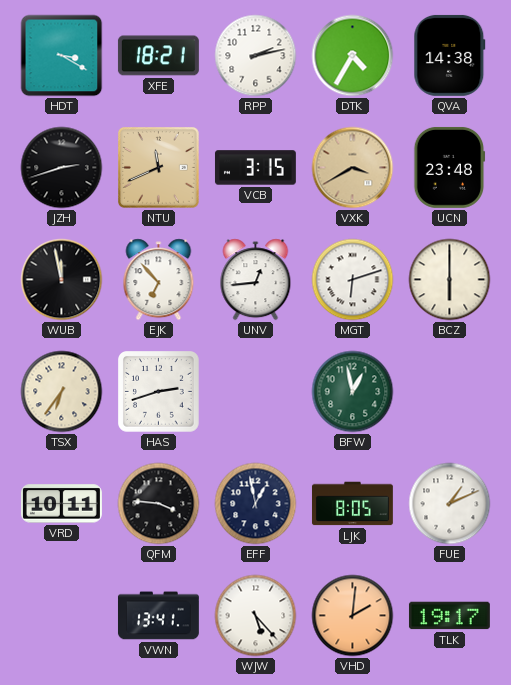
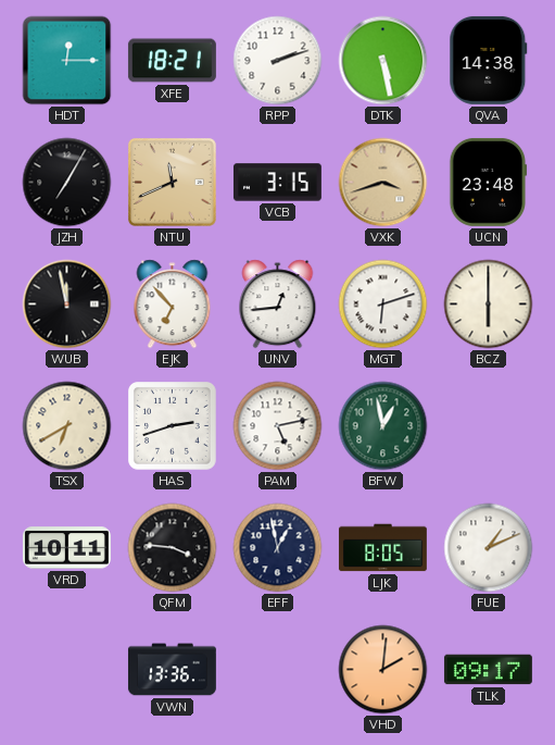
HDT: 3:20 -> 12:15 (67, 61)
RPP: 2:13 -> 2:12 (278, 61)
DTK: 4:35 -> 5:28 (383, 61)
JZH: 2:42 -> 7:05 (67, 183)
VXK: 3:40 -> 3:42 (383, 183)
TSX: 6:36 -> 6:40 (67, 426)
PAM: none -> 5:13 (278, 426)
VWN: 13:41 -> 13:36 (172, 670)
WJW: 5:23 -> none (256, 616)
TLK: 19:17 -> 09:17 (488, 670)
